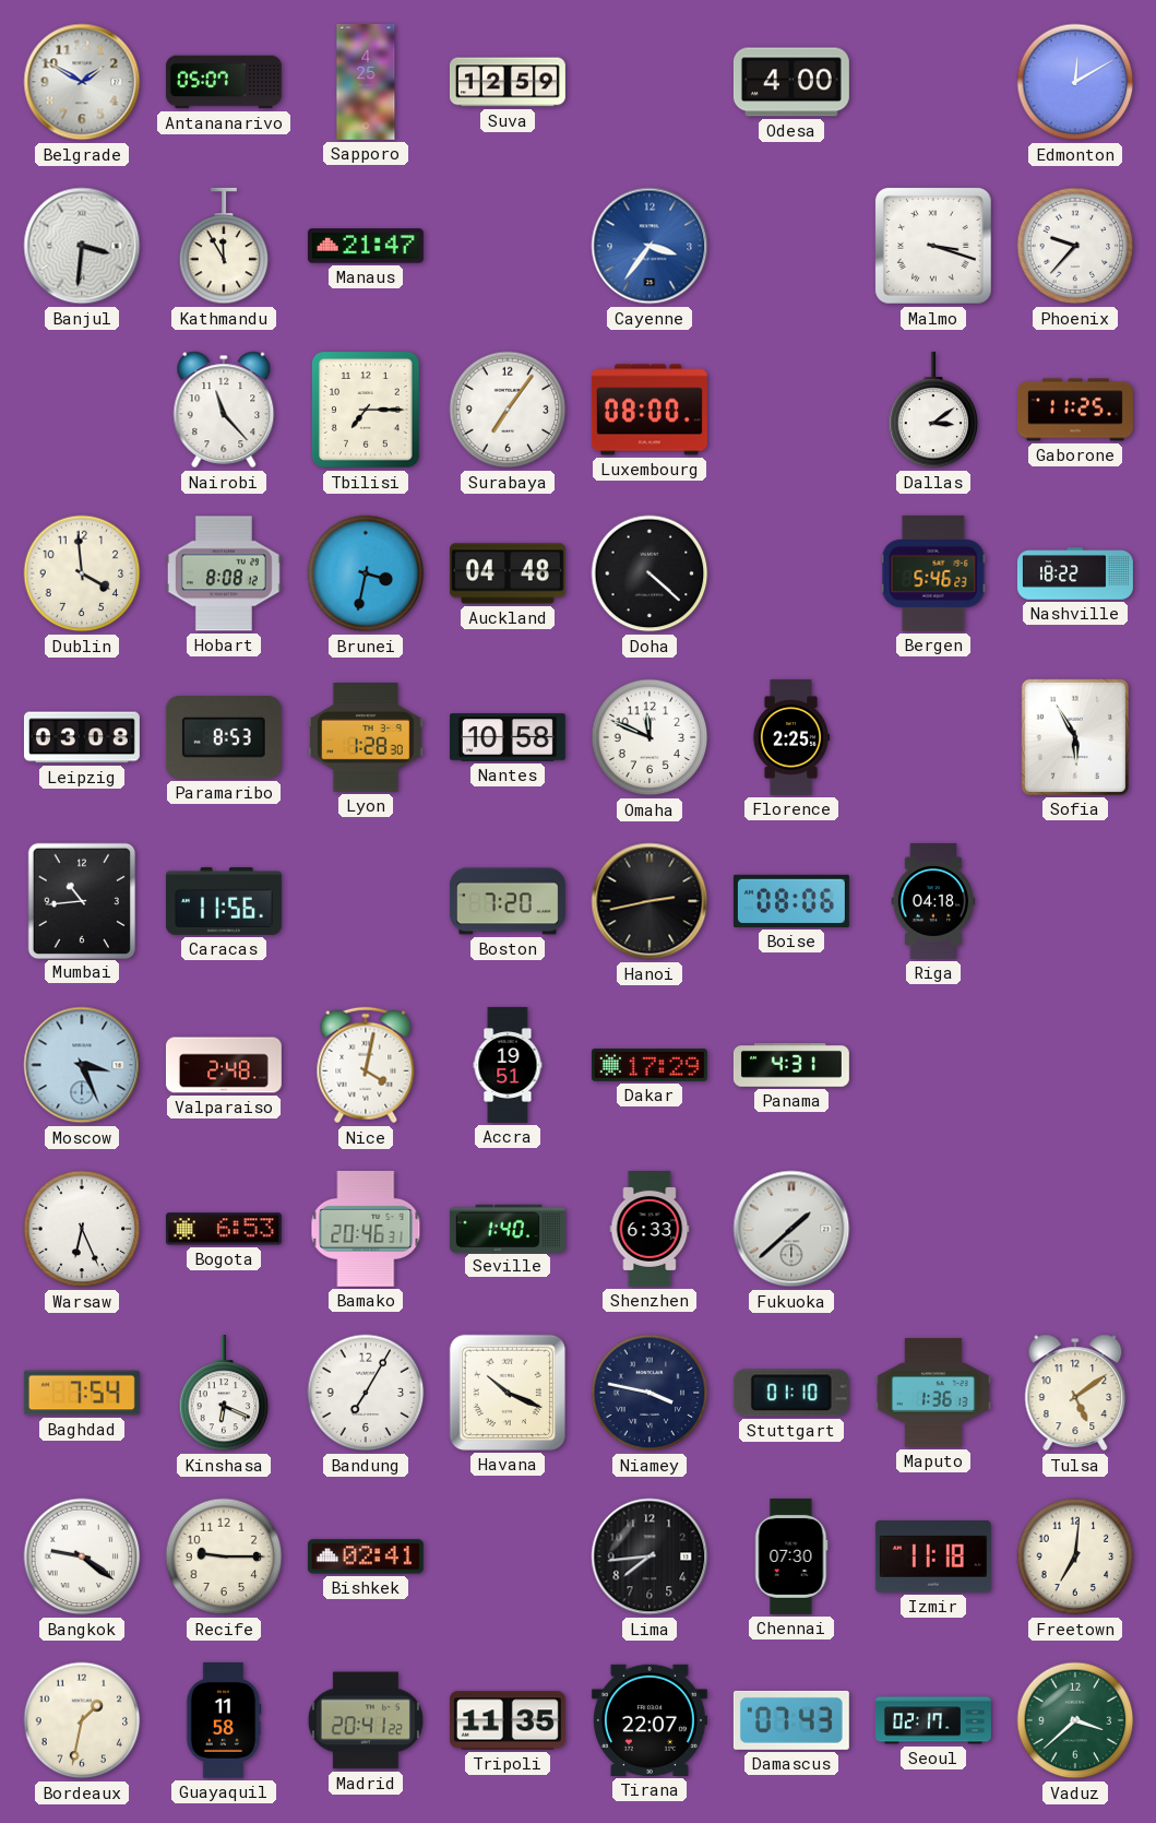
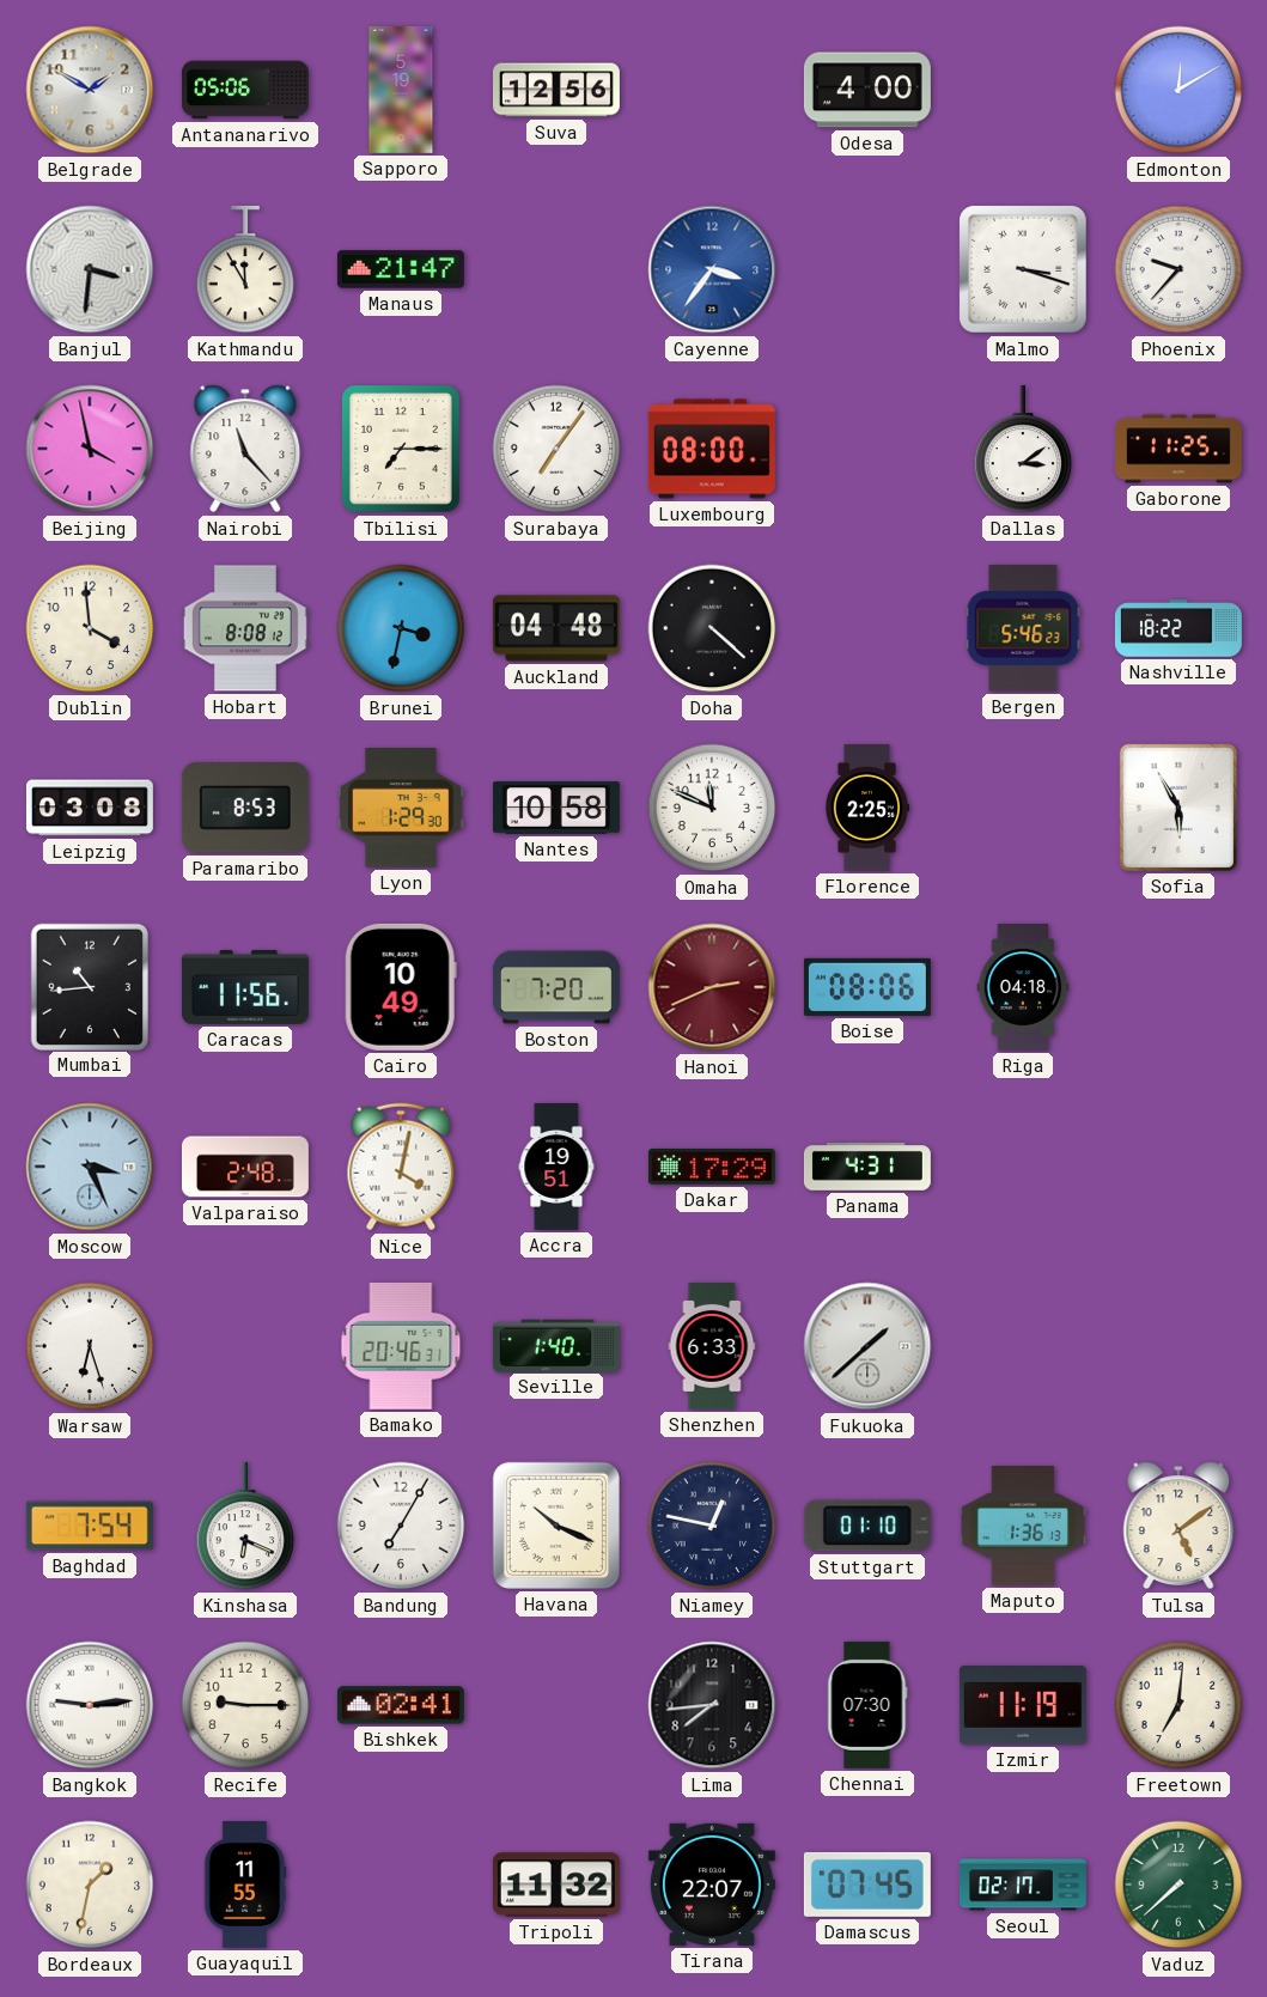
Antananarivo: 05:07 -> 05:06 (245, 90)
Sapporo: 4:25 -> 5:19 (401, 90)
Suva: 12:59 -> 12:56 (556, 90)
Beijing: none -> 3:58 (90, 449)
Lyon: 1:28 -> 1:29 (401, 808)
Cairo: none -> 10:49 (401, 987)
Hanoi: 2:43 -> 2:41 (712, 987)
Hanoi dial: black -> burgundy (712, 987)
Warsaw: 6:26 -> 6:27 (90, 1346)
Bogota: 6:53 -> none (224, 1229)
Niamey: 3:47 -> 12:47 (712, 1526)
Bangkok: 9:21 -> 9:14 (90, 1705)
Izmir: 11:18 -> 11:19 (1023, 1705)
Guayaquil: 11:58 -> 11:55 (245, 1885)
Madrid: 20:41 -> none (366, 1720)
Tripoli: 11:35 -> 11:32 (556, 1885)
Damascus: 07:43 -> 07:45 (867, 1885)
Vaduz: 3:38 -> 7:38 (1178, 1885)
